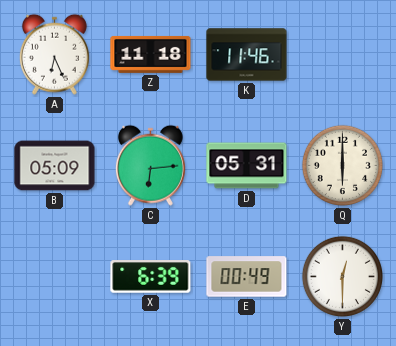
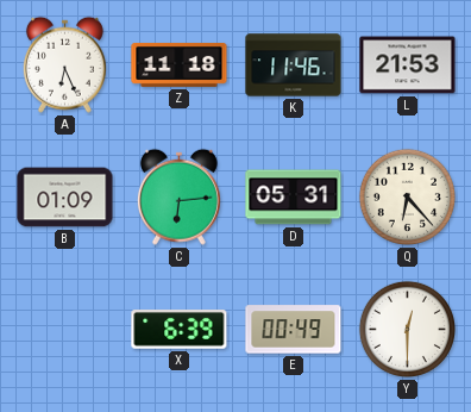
L: none -> 21:53 (408, 65)
B: 05:09 -> 01:09 (65, 198)
Q: 6:00 -> 6:23 (407, 196)
